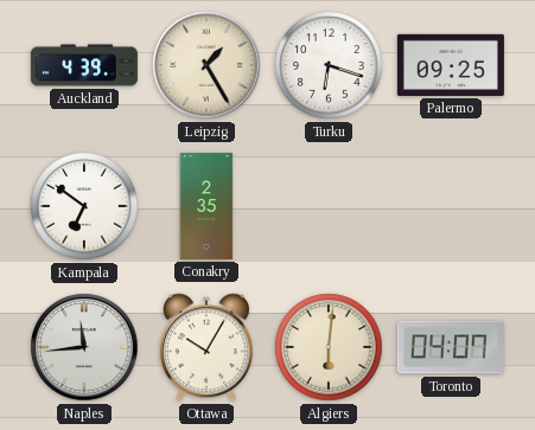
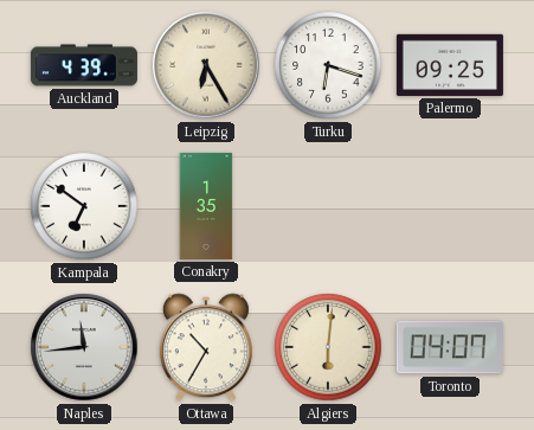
Leipzig: 1:25 -> 6:25 (206, 65)
Conakry: 2:35 -> 1:35 (206, 206)
Ottawa: 10:05 -> 10:35 (206, 347)
